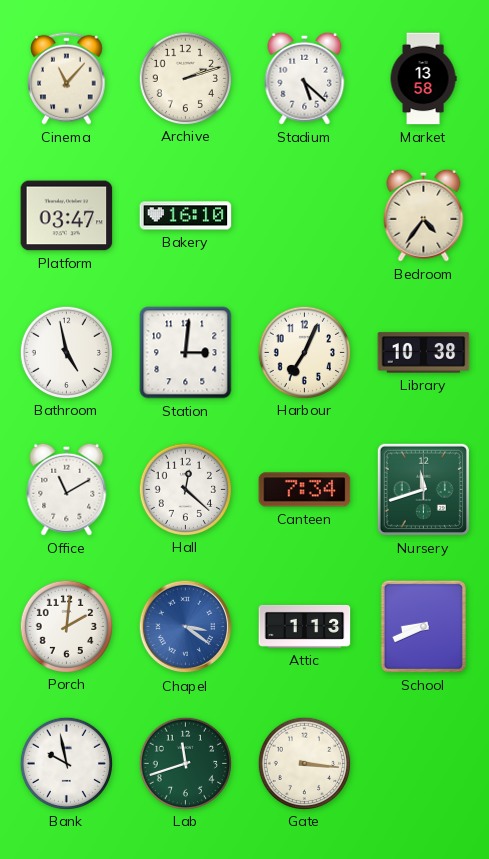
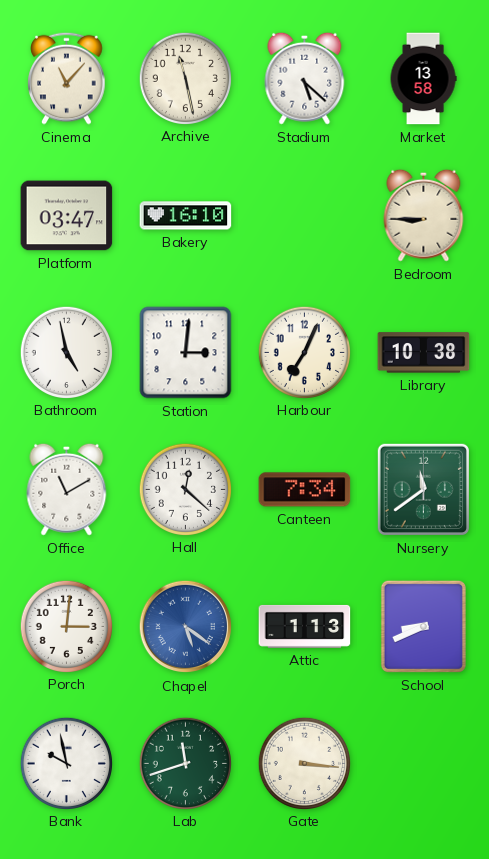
Archive: 2:12 -> 11:28 (185, 78)
Bedroom: 4:36 -> 8:45 (424, 215)
Nursery: 11:42 -> 11:39 (423, 489)
Porch: 2:01 -> 3:01 (66, 626)
Chapel: 3:21 -> 5:21 (186, 627)
